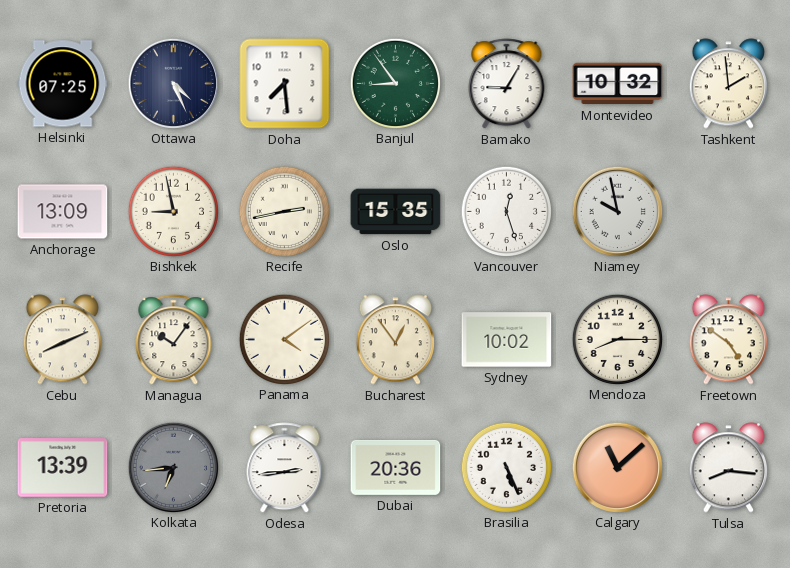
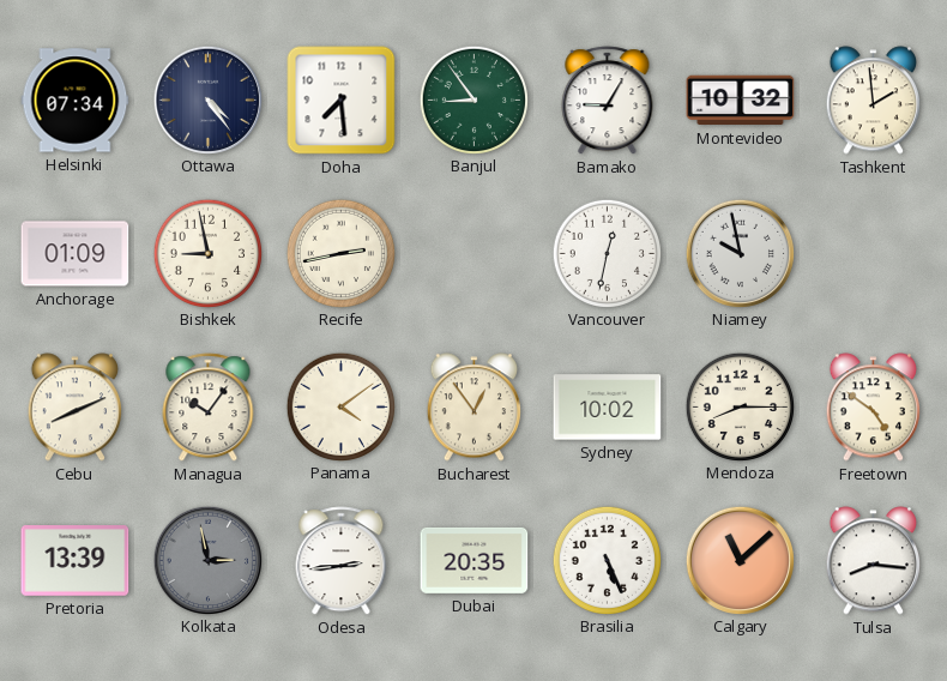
Helsinki: 07:25 -> 07:34 (76, 101)
Ottawa: 4:26 -> 4:24 (207, 100)
Anchorage: 13:09 -> 01:09 (76, 254)
Oslo: 15:35 -> none (396, 212)
Vancouver: 12:27 -> 12:32 (607, 253)
Kolkata: 6:44 -> 2:58 (207, 560)
Dubai: 20:36 -> 20:35 (475, 560)
